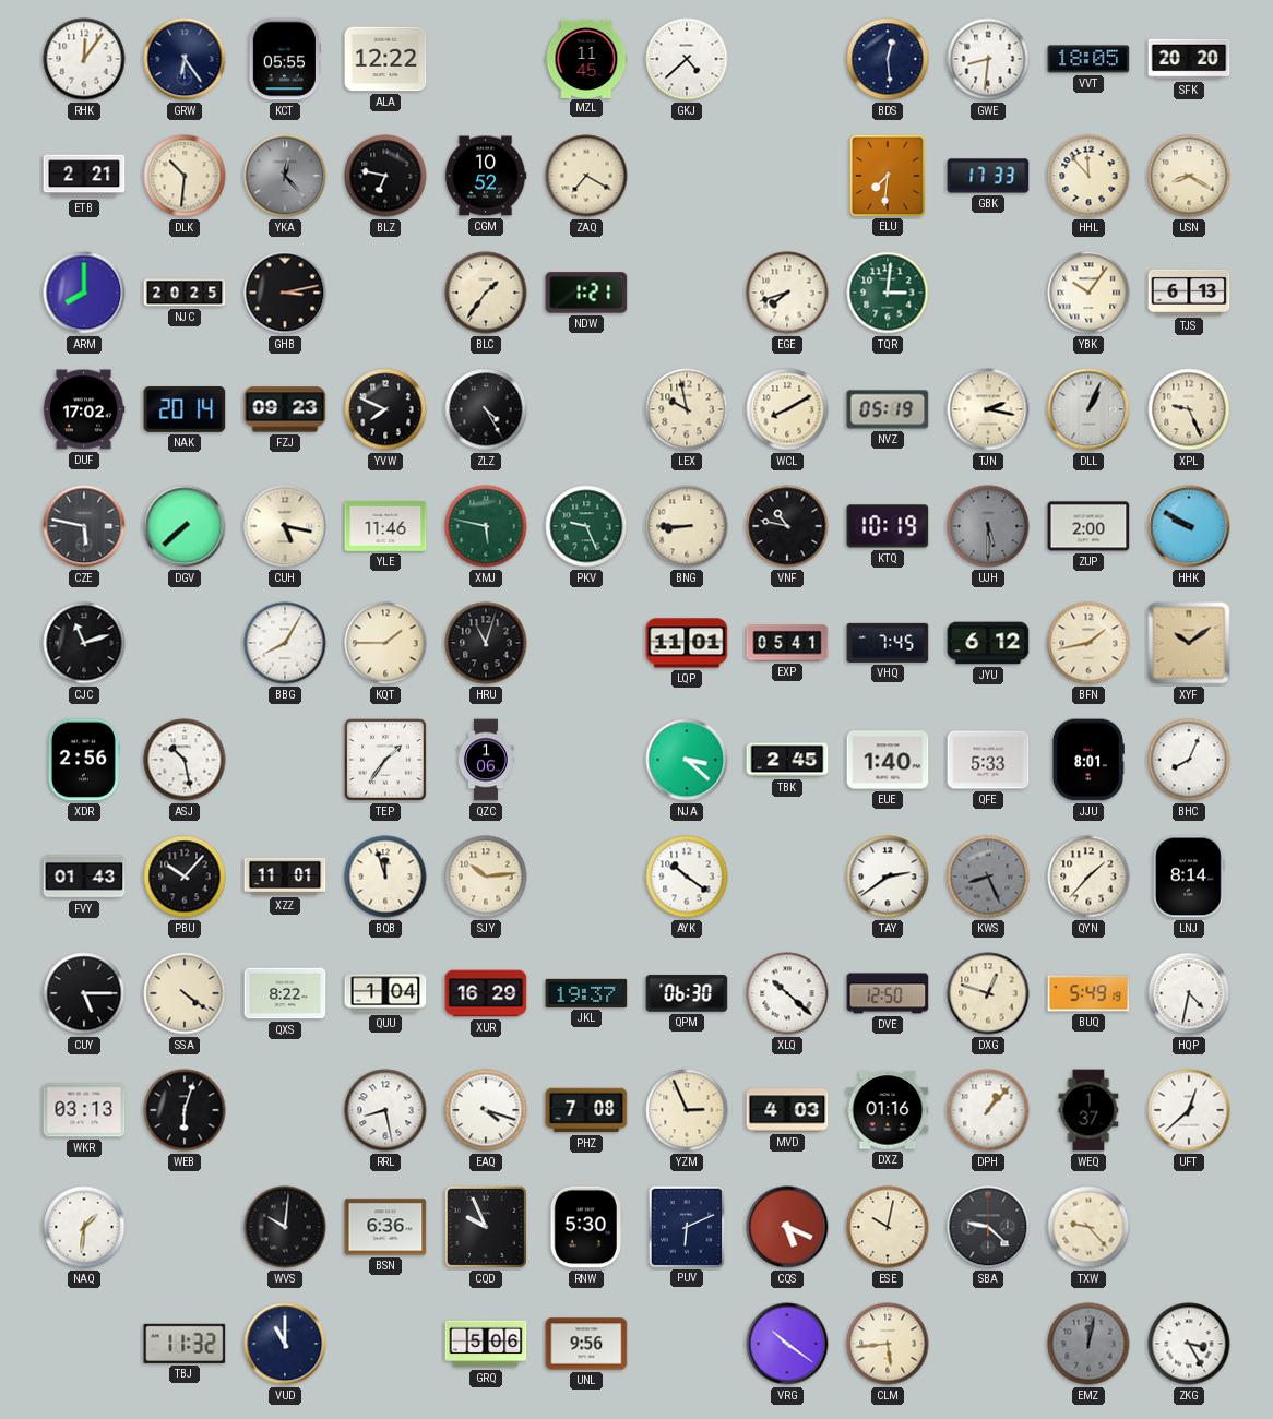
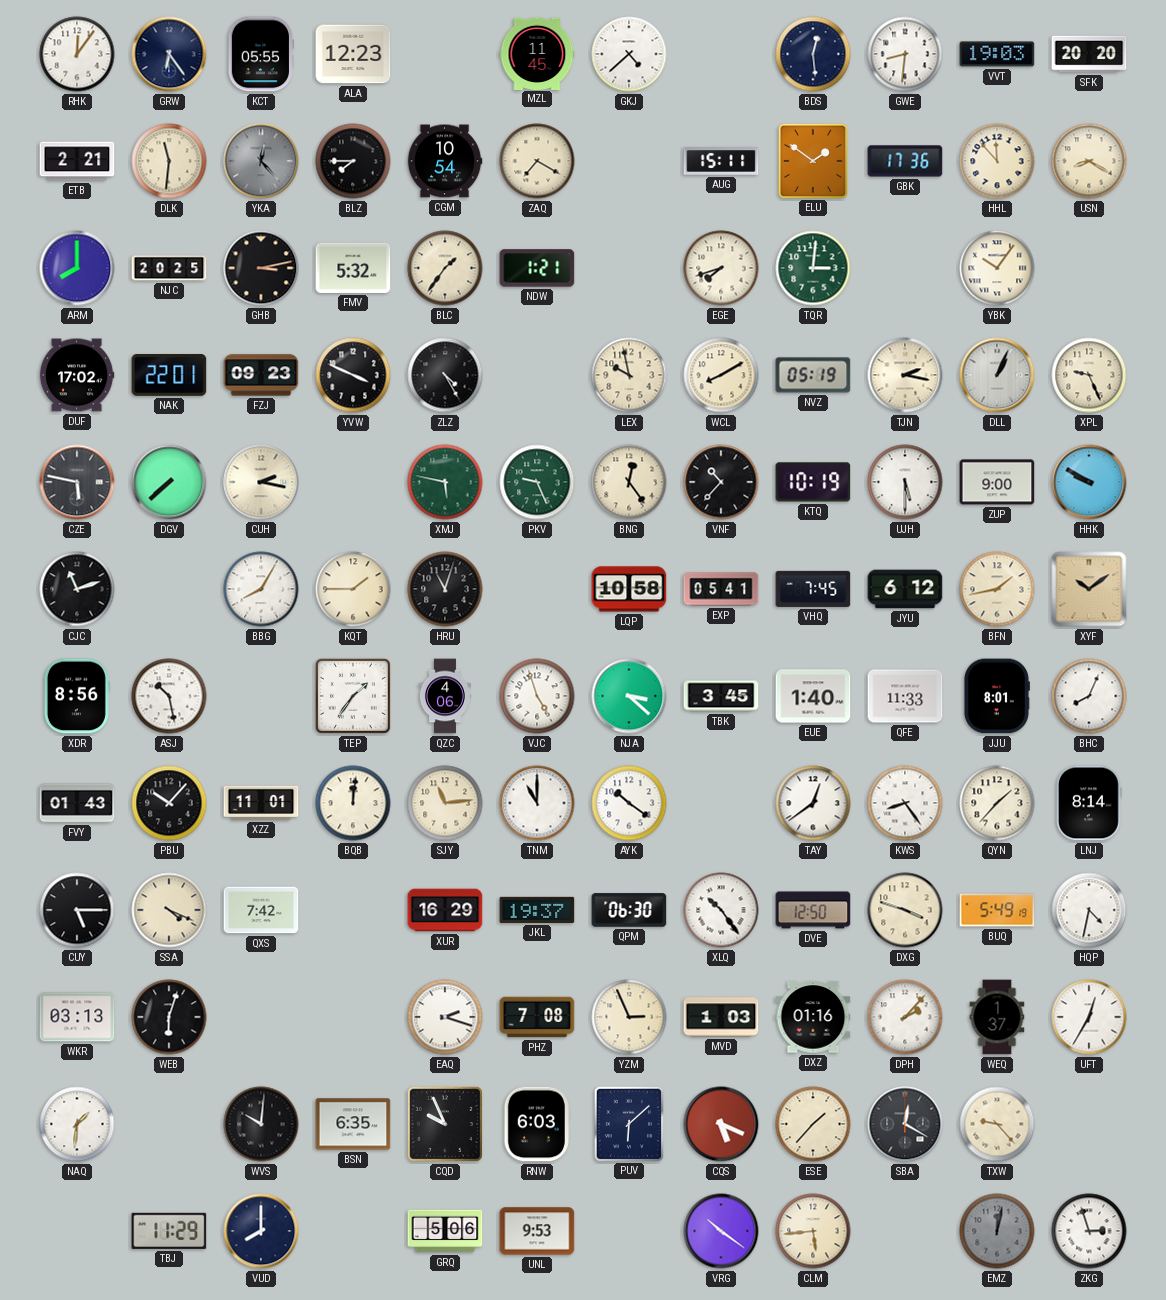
ALA: 12:22 -> 12:23 (353, 54)
VVT: 18:05 -> 19:03 (997, 54)
DLK: 10:31 -> 11:31 (169, 161)
BLZ: 6:47 -> 7:45 (353, 161)
CGM: 10:52 -> 10:54 (445, 161)
AUG: none -> 15:11 (721, 161)
ELU: 7:31 -> 1:51 (812, 160)
GBK: 17:33 -> 17:36 (905, 161)
FMV: none -> 5:32 (353, 268)
TJS: 6:13 -> none (1189, 293)
NAK: 20:14 -> 22:01 (169, 376)
YVW: 7:49 -> 3:49 (353, 375)
CUH: 5:17 -> 2:17 (261, 482)
YLE: 11:46 -> none (385, 526)
BNG: 8:45 -> 12:24 (629, 482)
VNF: 10:47 -> 10:37 (721, 482)
UJH dial: grey -> white (905, 482)
ZUP: 2:00 -> 9:00 (997, 482)
LQP: 11:01 -> 10:58 (629, 589)
XDR: 2:56 -> 8:56 (77, 696)
QZC: 1:06 -> 4:06 (445, 696)
VJC: none -> 4:57 (537, 696)
TBK: 2:45 -> 3:45 (721, 696)
QFE: 5:33 -> 11:33 (905, 696)
BQB: 11:57 -> 12:01 (353, 803)
SJY: 10:14 -> 11:14 (445, 803)
TNM: none -> 11:00 (537, 803)
TAY: 2:39 -> 12:39 (813, 803)
KWS: 8:26 -> 8:24 (905, 803)
KWS dial: grey -> white (905, 803)
SSA: 4:21 -> 4:19 (169, 910)
QXS: 8:22 -> 7:42 (261, 910)
QUU: 1:04 -> none (385, 993)
XLQ: 10:22 -> 10:24 (721, 910)
DXG: 12:48 -> 3:48 (905, 910)
RRL: 8:28 -> none (385, 1110)
EAQ: 4:18 -> 2:18 (445, 1017)
MVD: 4:03 -> 1:03 (721, 1017)
DPH: 1:07 -> 2:07 (905, 1017)
UFT: 12:38 -> 12:35 (1089, 1017)
BSN: 6:36 -> 6:35 (353, 1124)
RNW: 5:30 -> 6:03 (536, 1124)
PUV: 6:11 -> 6:08 (628, 1123)
ESE: 10:02 -> 1:37 (813, 1124)
SBA: 9:22 -> 12:20 (905, 1124)
TBJ: 11:32 -> 11:29 (169, 1231)
VUD: 11:00 -> 8:00 (261, 1231)
UNL: 9:56 -> 9:53 (537, 1231)
ZKG: 3:25 -> 2:57 (1089, 1231)
